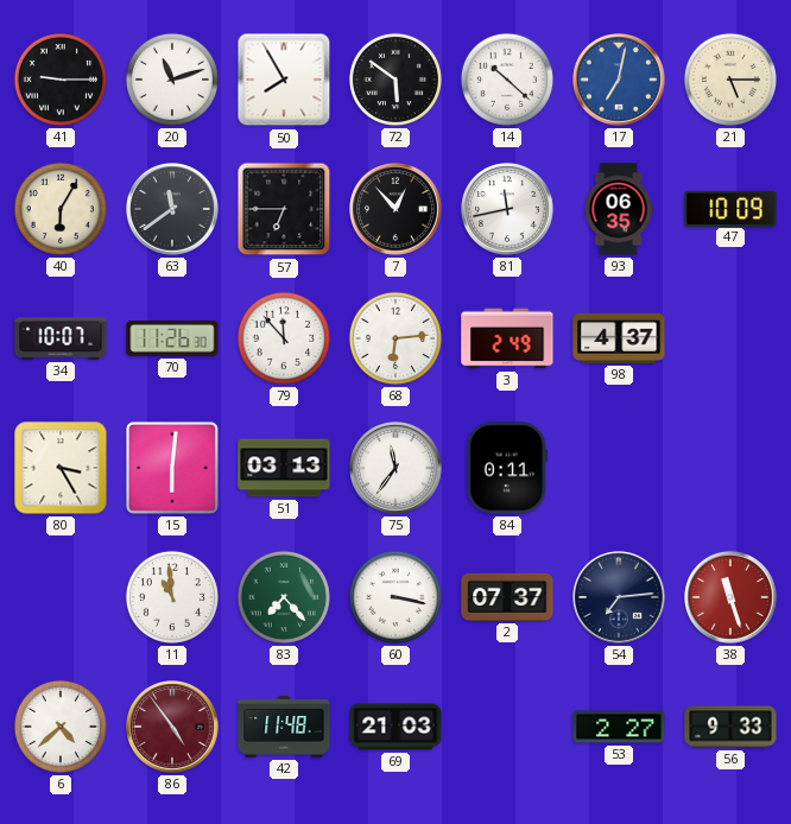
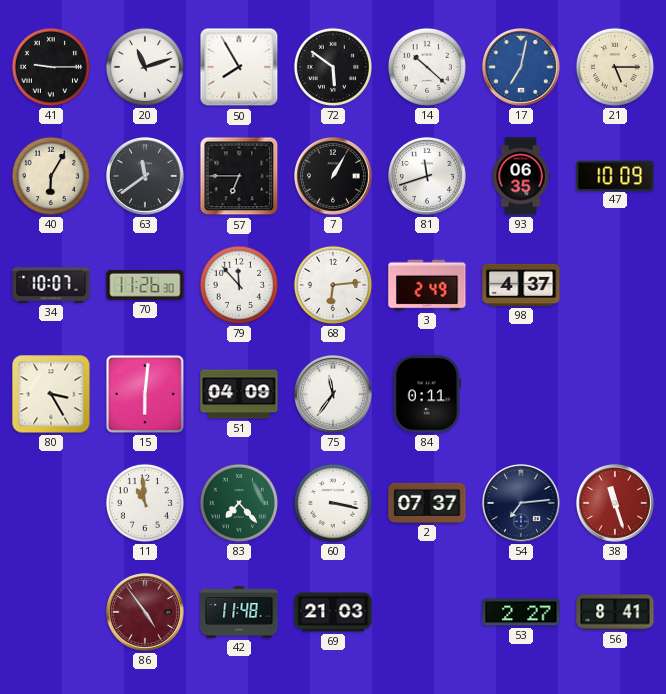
7: 12:53 -> 1:05 (334, 177)
81: 11:43 -> 11:42 (428, 177)
51: 03:13 -> 04:09 (239, 394)
6: 4:38 -> none (61, 727)
56: 9:33 -> 8:41 (615, 612)
